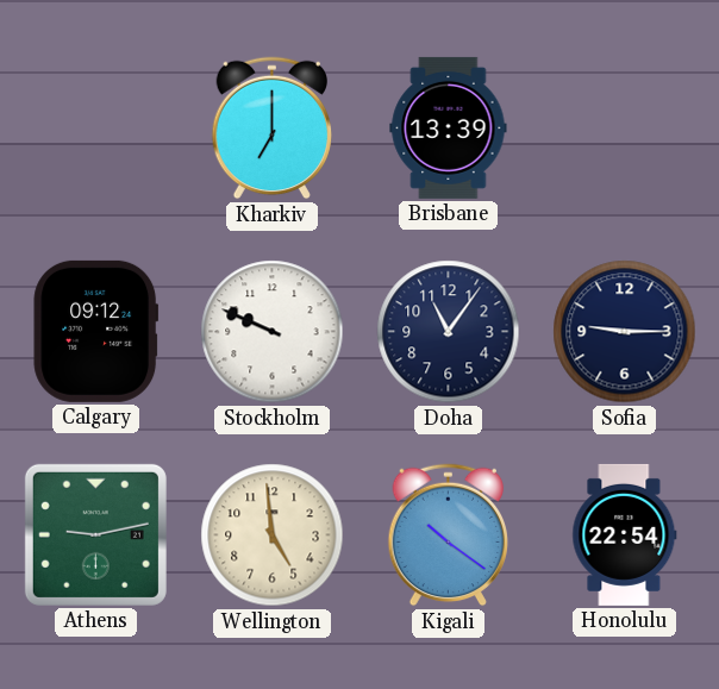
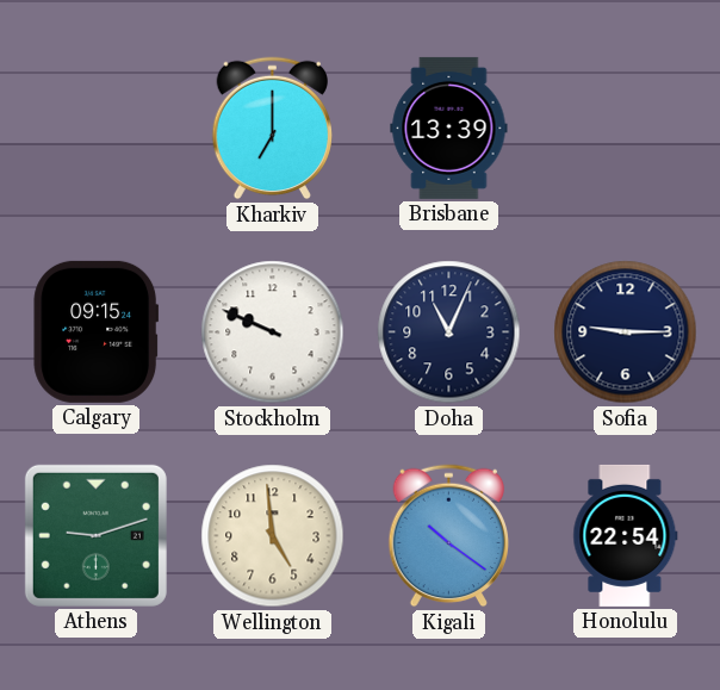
Calgary: 09:12 -> 09:15 (97, 331)
Doha: 11:06 -> 11:04 (449, 332)
Athens: 9:13 -> 9:12 (95, 535)
